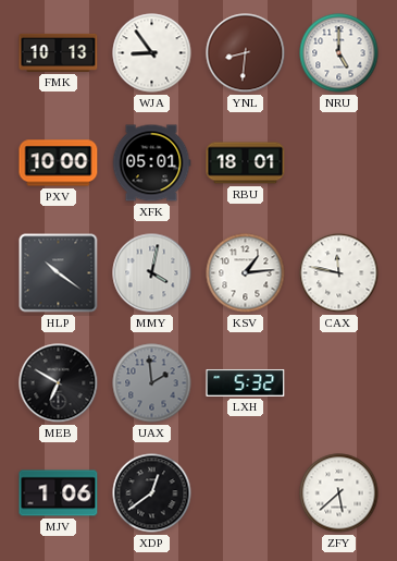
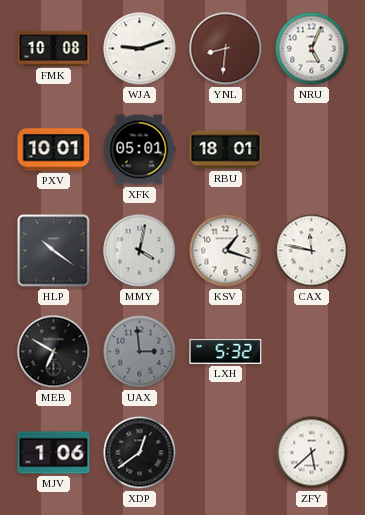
FMK: 10:13 -> 10:08 (54, 48)
WJA: 8:54 -> 9:12 (140, 49)
NRU: 5:00 -> 5:04 (312, 49)
PXV: 10:00 -> 10:01 (54, 150)
KSV: 1:14 -> 1:18 (226, 251)
UAX: 1:59 -> 2:59 (140, 352)
